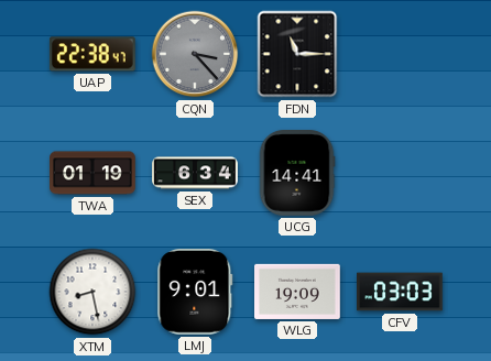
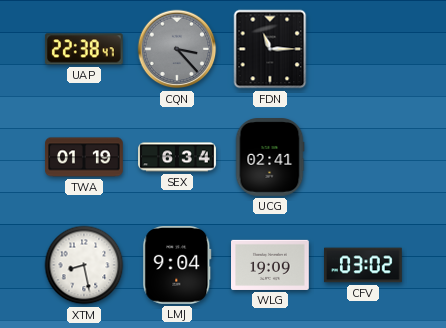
UCG: 14:41 -> 02:41 (270, 158)
LMJ: 9:01 -> 9:04 (177, 266)
CFV: 03:03 -> 03:02 (363, 265)
